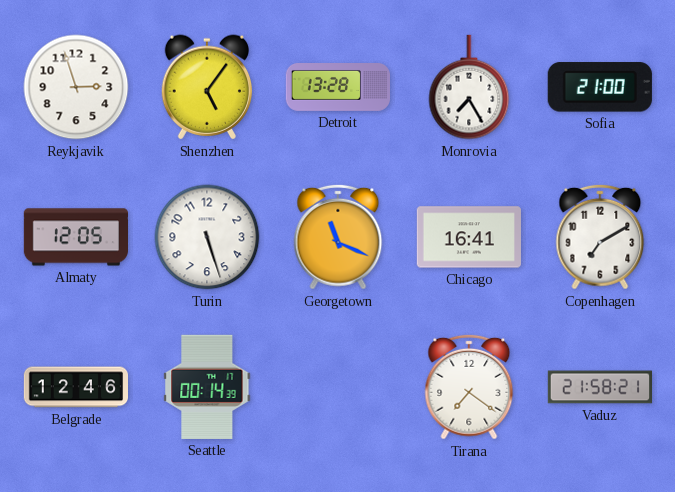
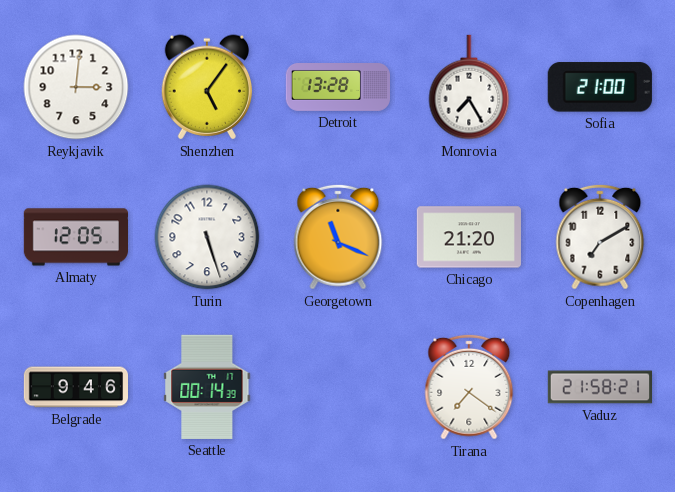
Reykjavik: 2:57 -> 3:01 (76, 87)
Chicago: 16:41 -> 21:20 (469, 237)
Belgrade: 12:46 -> 9:46 (75, 387)
